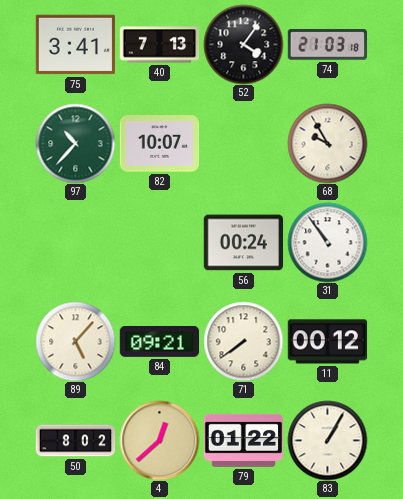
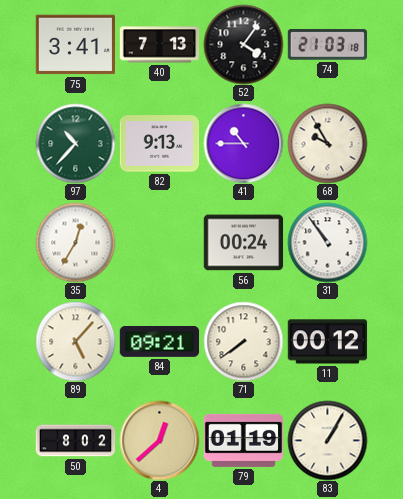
82: 10:07 -> 9:13 (159, 144)
41: none -> 10:45 (243, 143)
35: none -> 12:35 (75, 242)
79: 01:22 -> 01:19 (243, 440)
